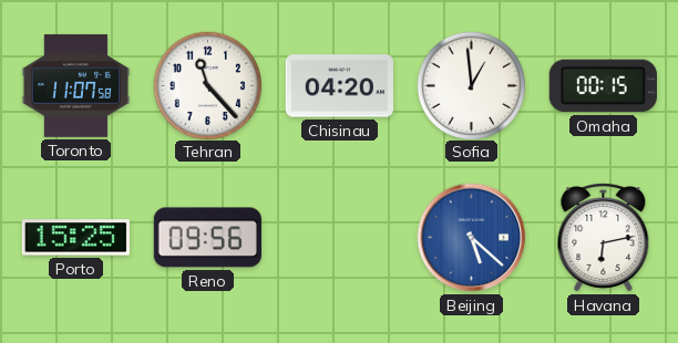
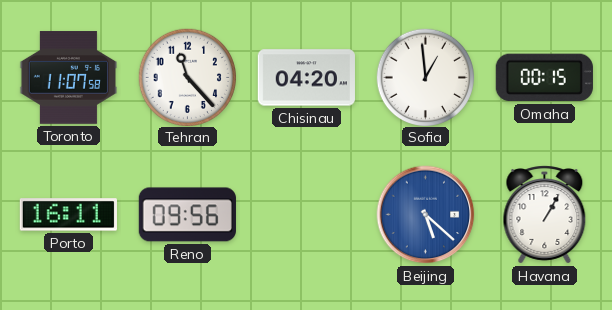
Porto: 15:25 -> 16:11 (68, 215)
Havana: 6:13 -> 1:05 (545, 215)
